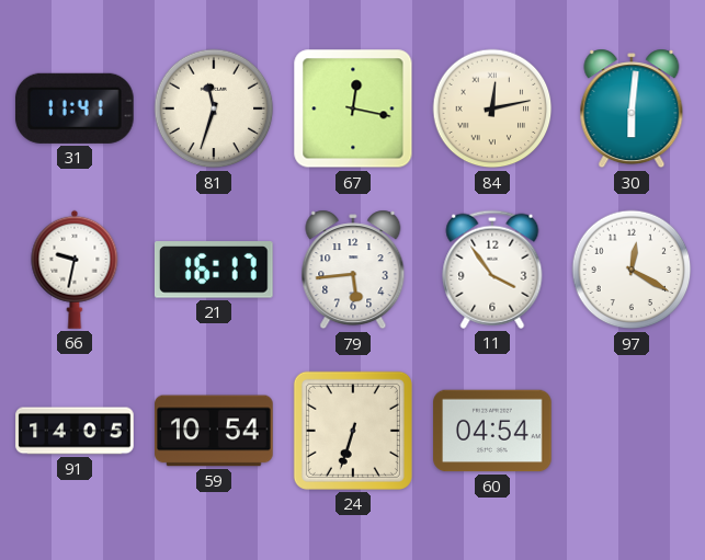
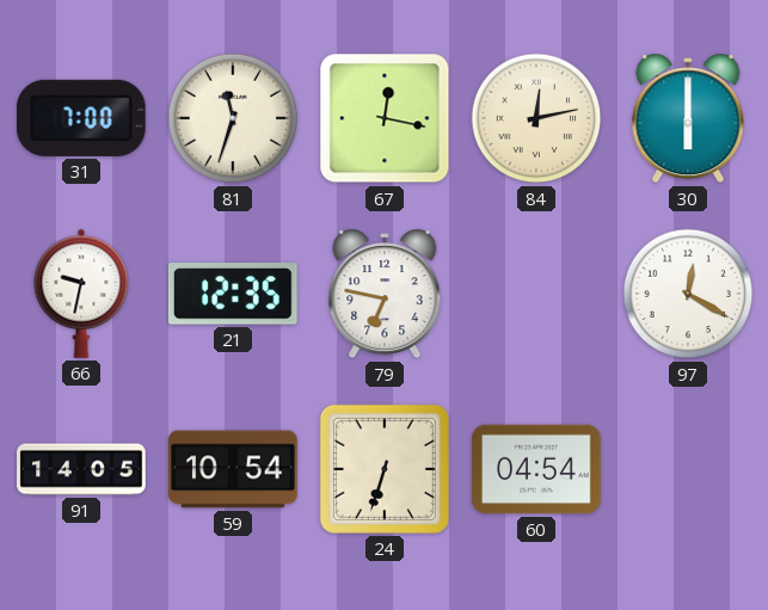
31: 11:41 -> 7:00 (81, 118)
30: 6:01 -> 6:00 (688, 118)
21: 16:17 -> 12:35 (233, 294)
79: 5:44 -> 6:47 (385, 294)
11: 3:54 -> none (492, 270)
